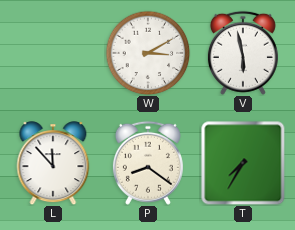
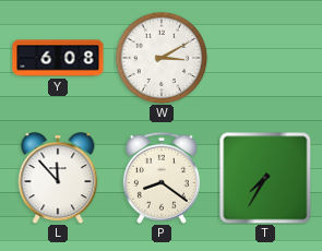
Y: none -> 6:08 (58, 58)
V: 5:58 -> none (243, 53)
